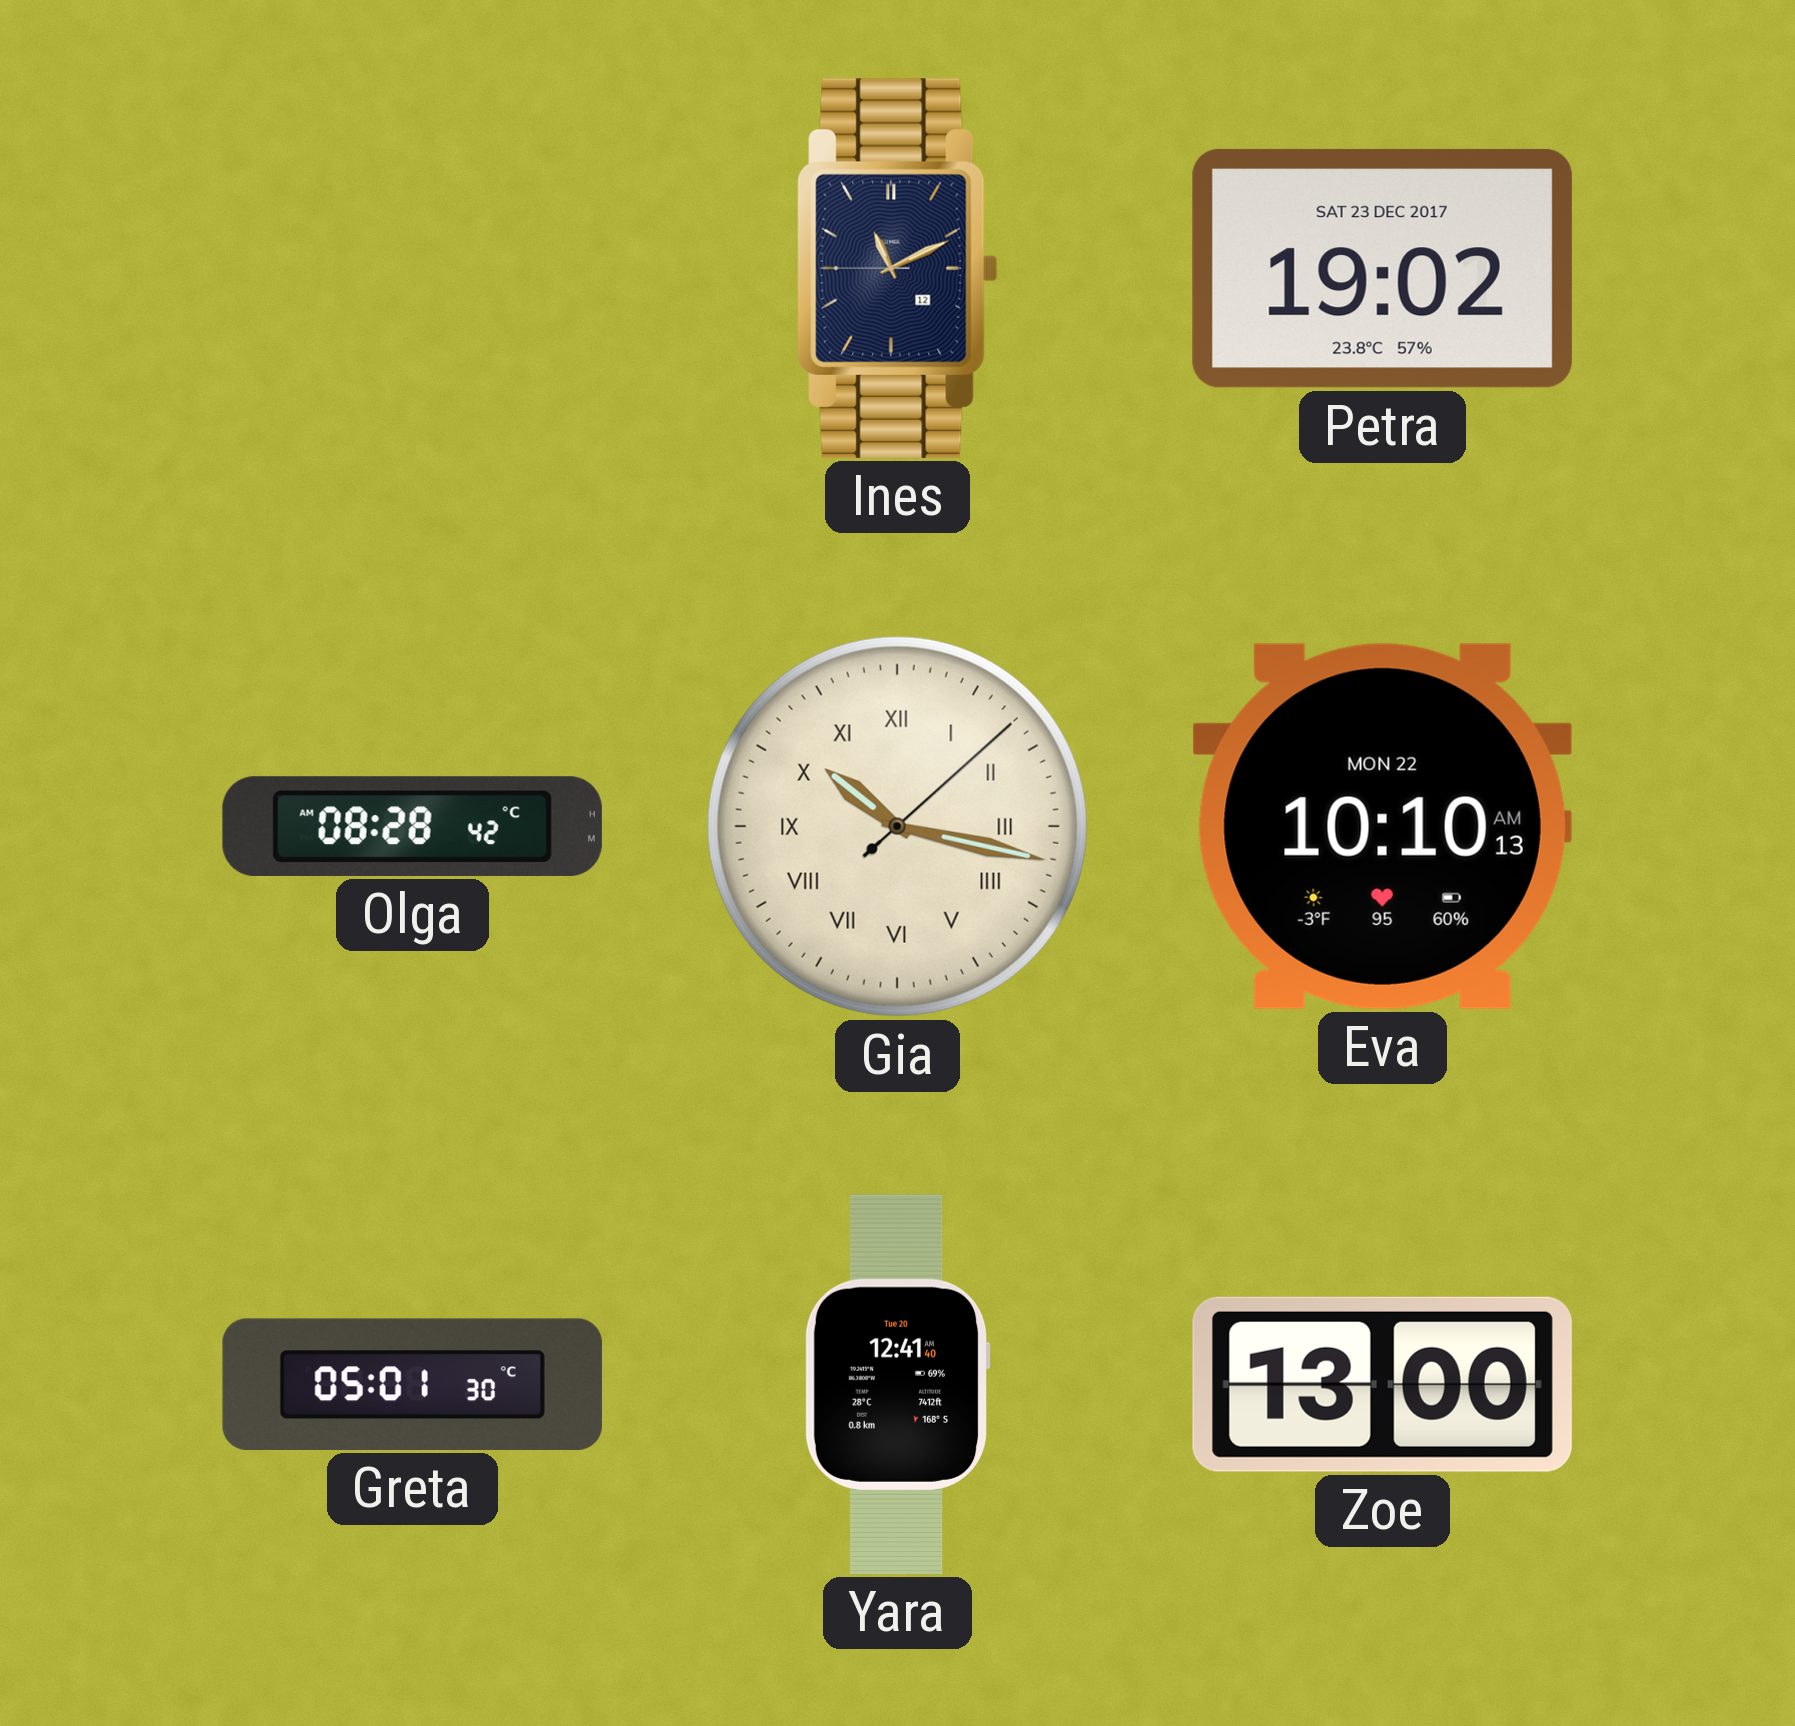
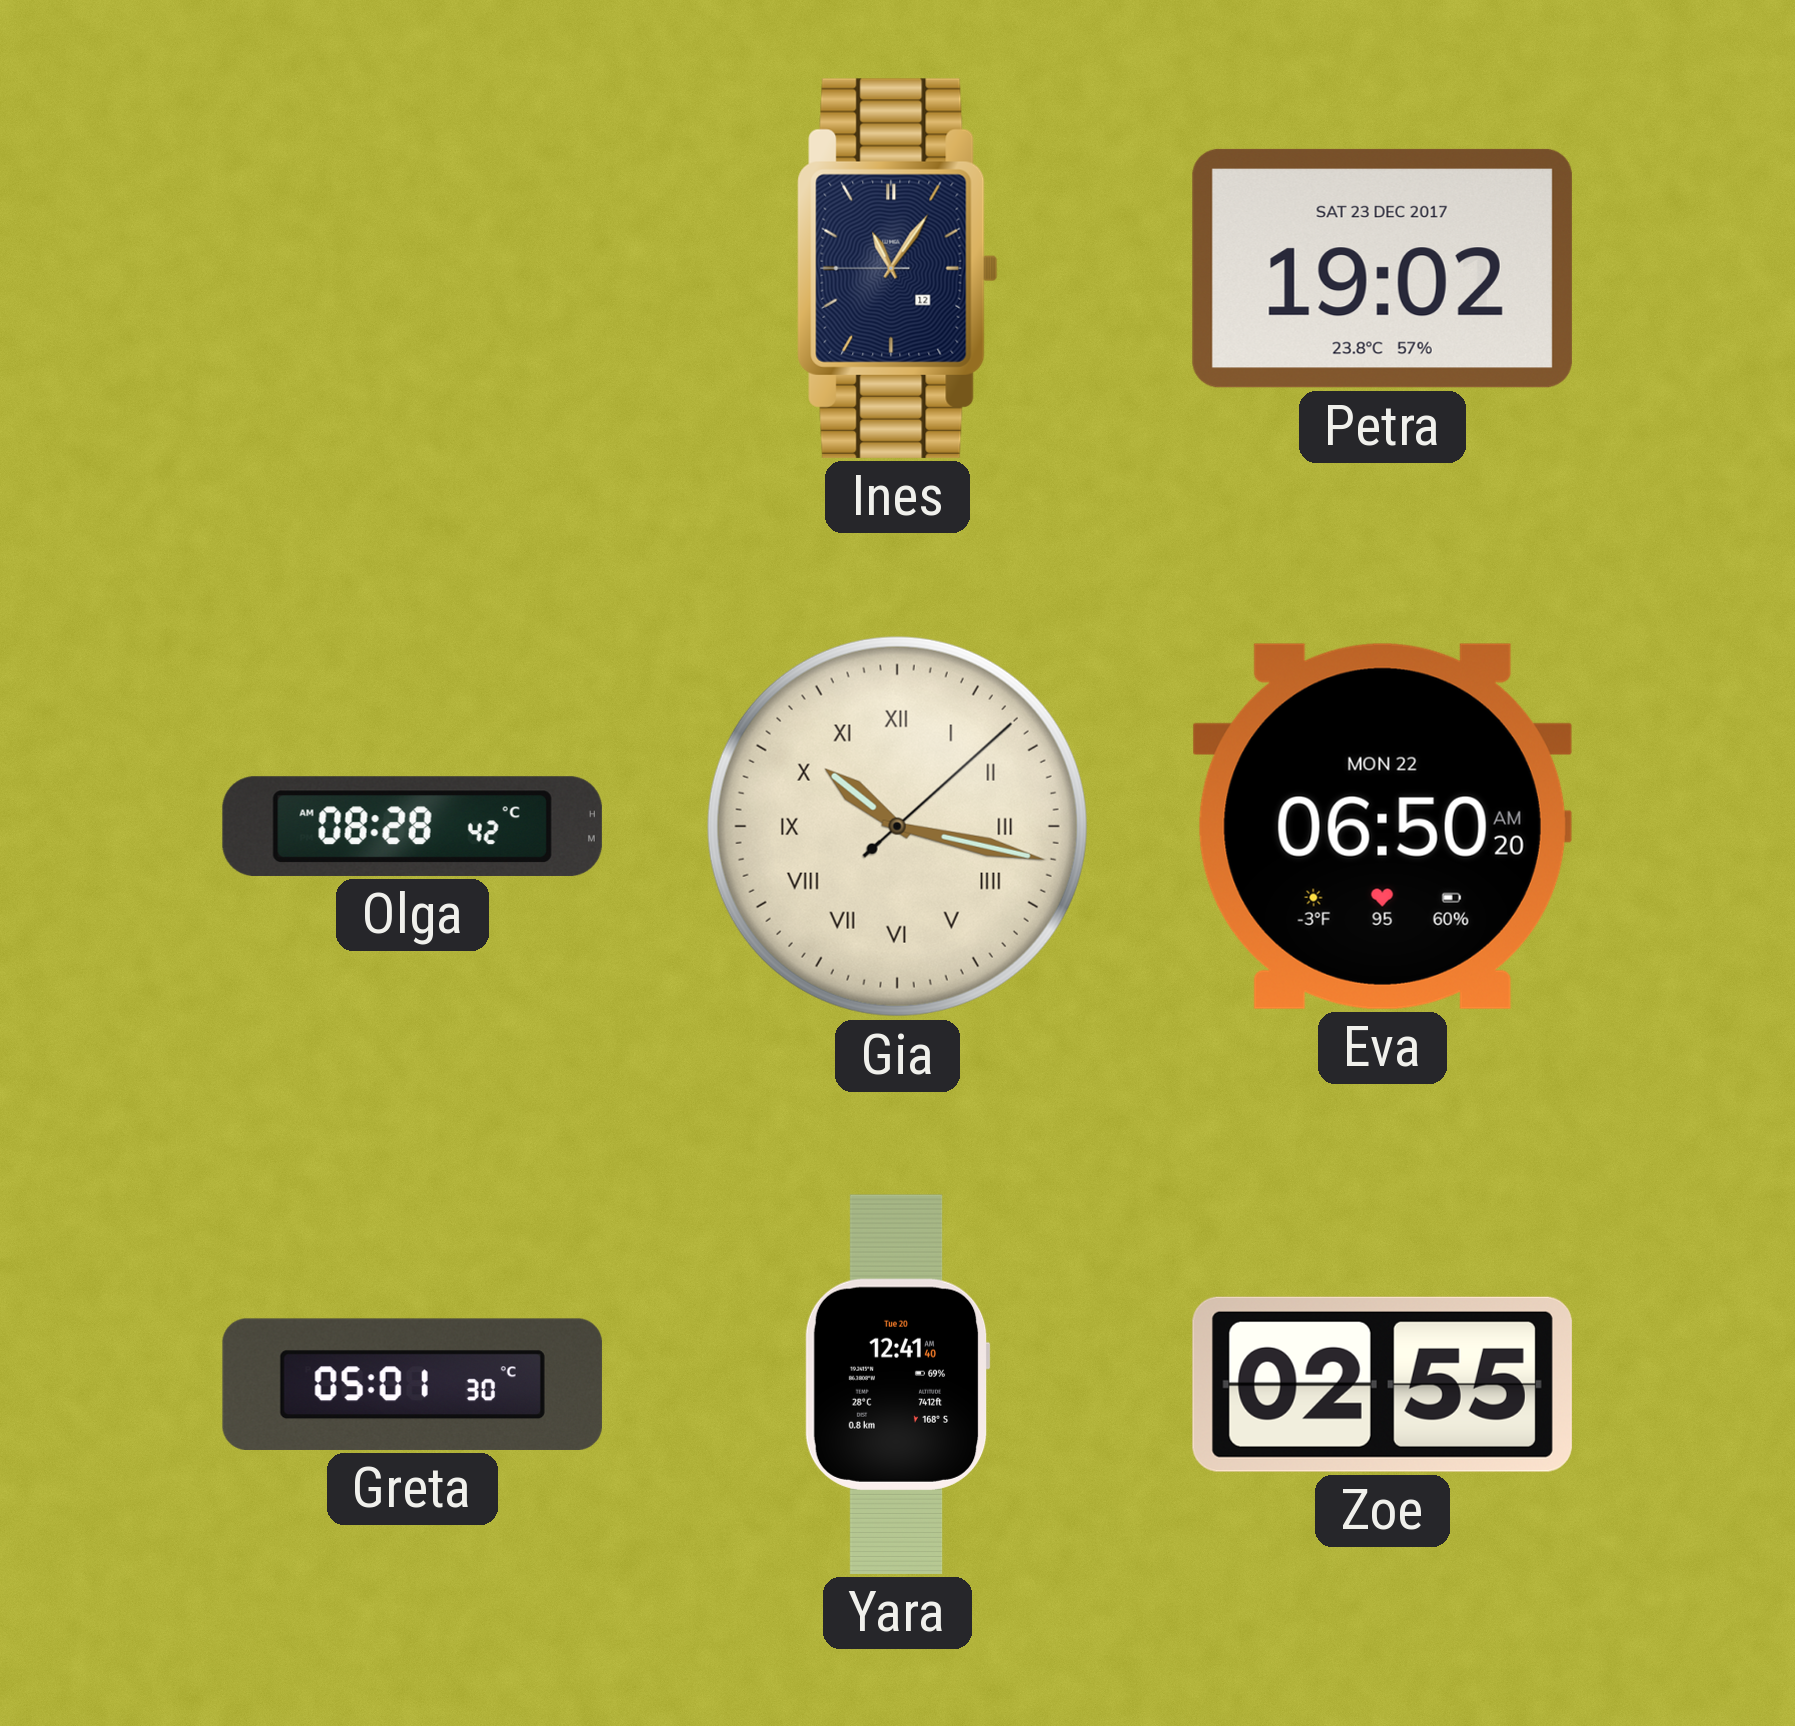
Ines: 11:10 -> 11:05 (898, 268)
Eva: 10:10 -> 06:50 (1382, 826)
Zoe: 13:00 -> 02:55 (1382, 1384)
